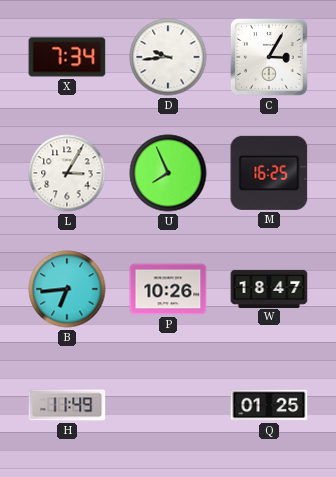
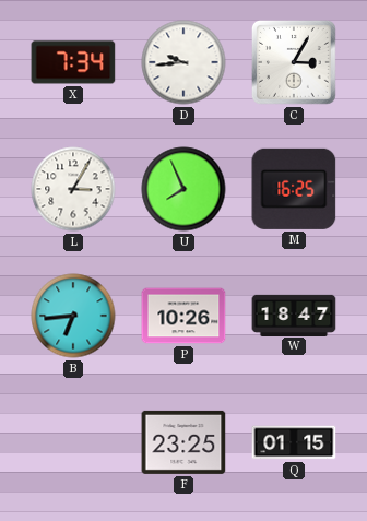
H: 11:49 -> none (67, 405)
F: none -> 23:25 (183, 442)
Q: 01:25 -> 01:15 (294, 442)
